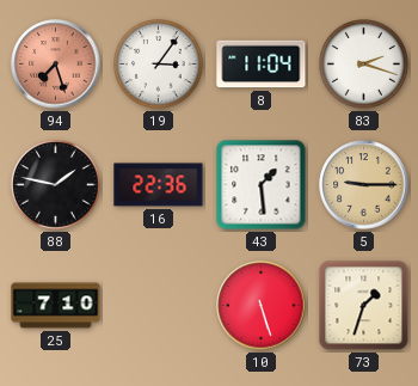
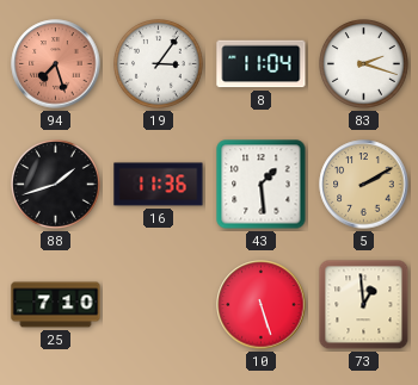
88: 1:47 -> 1:42 (56, 185)
16: 22:36 -> 11:36 (159, 185)
5: 9:15 -> 2:10 (364, 185)
73: 1:33 -> 12:59 (364, 305)
